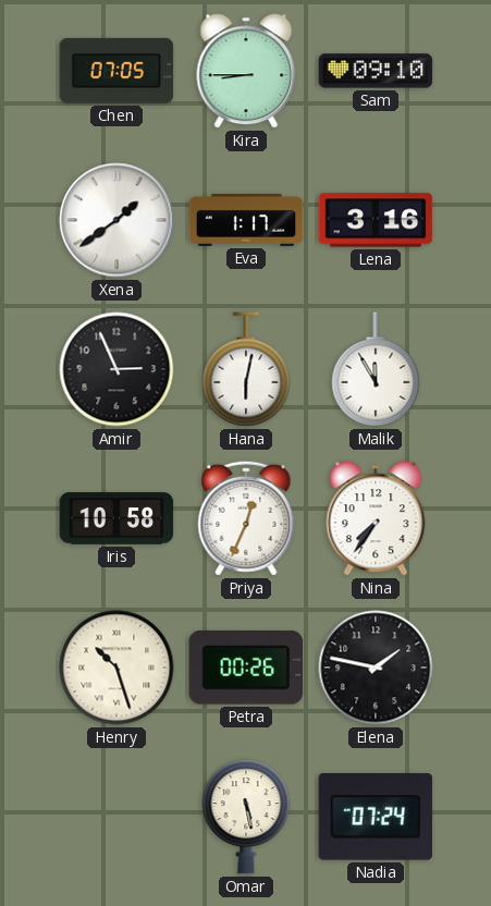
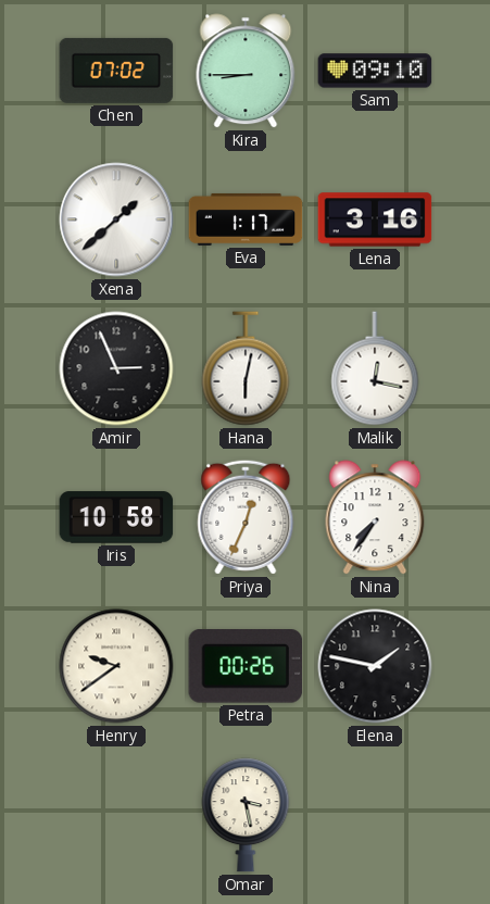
Chen: 07:05 -> 07:02 (116, 71)
Xena: 1:39 -> 1:38 (116, 219)
Malik: 11:55 -> 12:17 (375, 368)
Henry: 10:27 -> 9:39 (116, 666)
Omar: 5:28 -> 3:28 (246, 815)
Nadia: 07:24 -> none (376, 818)
